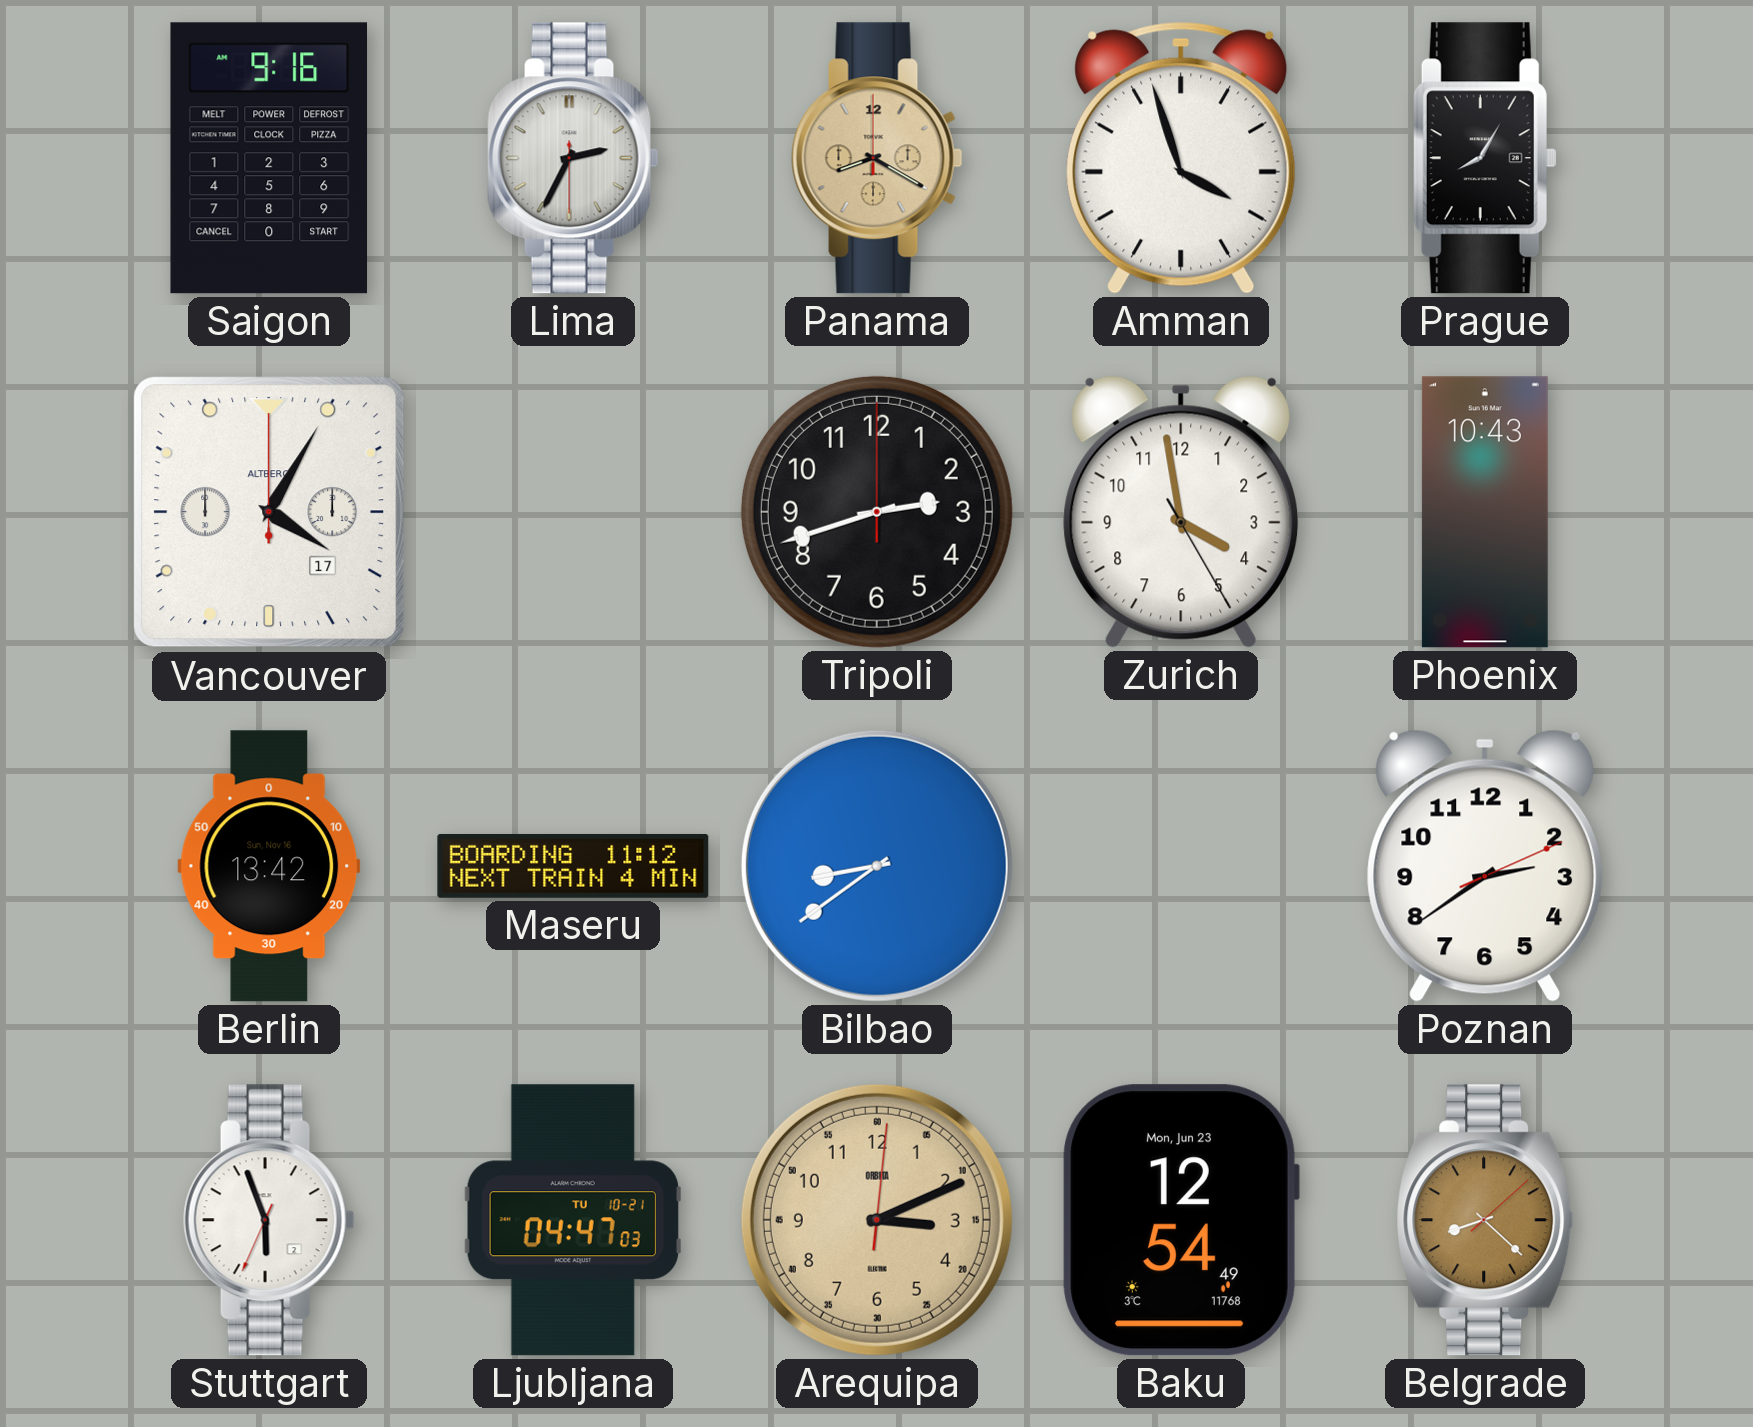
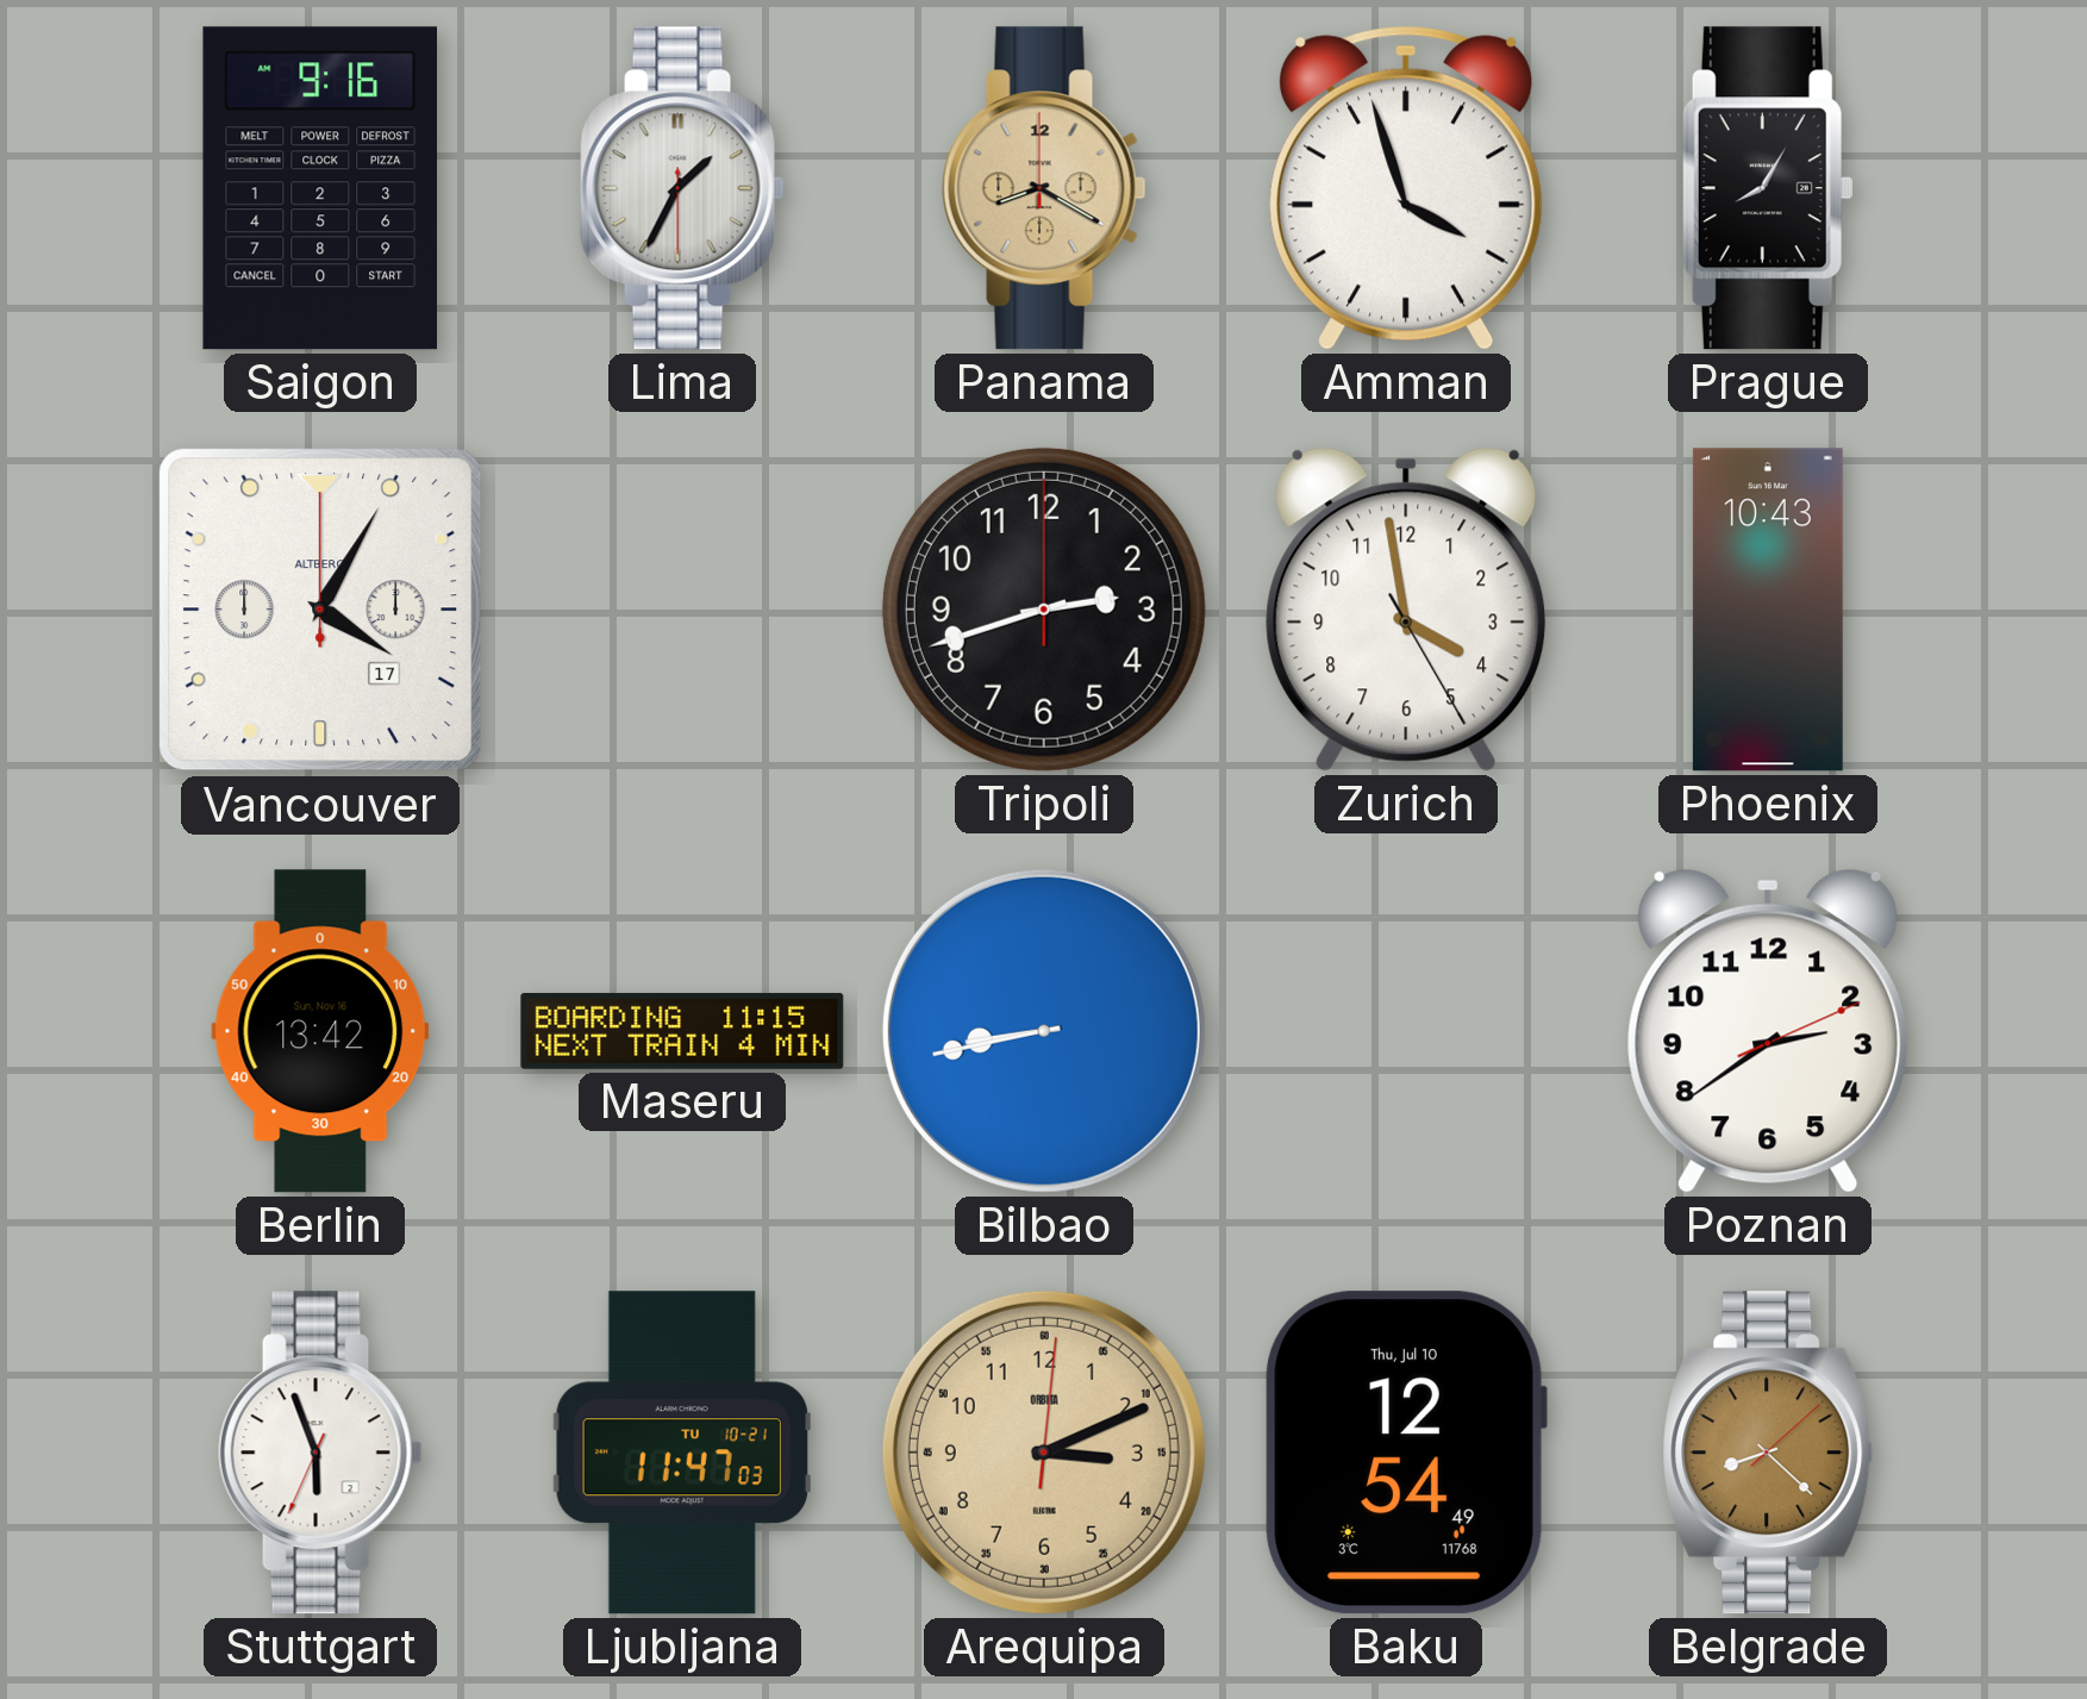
Lima: 2:34 -> 1:34 (682, 188)
Maseru: 11:12 -> 11:15 (682, 1031)
Bilbao: 8:39 -> 8:43 (1044, 1031)
Ljubljana: 04:47 -> 11:47 (682, 1453)
Baku date: Mon, Jun 23 -> Thu, Jul 10 (1406, 1453)
